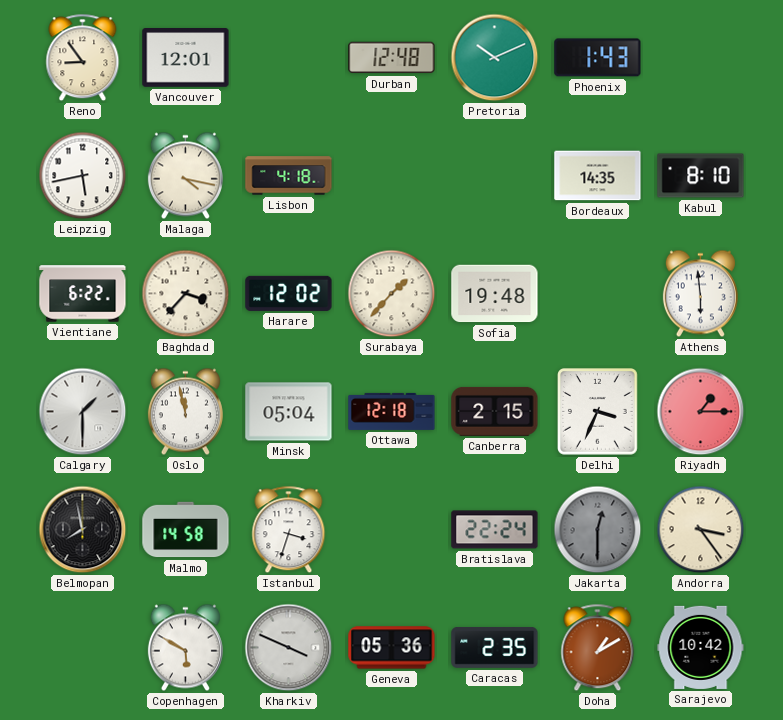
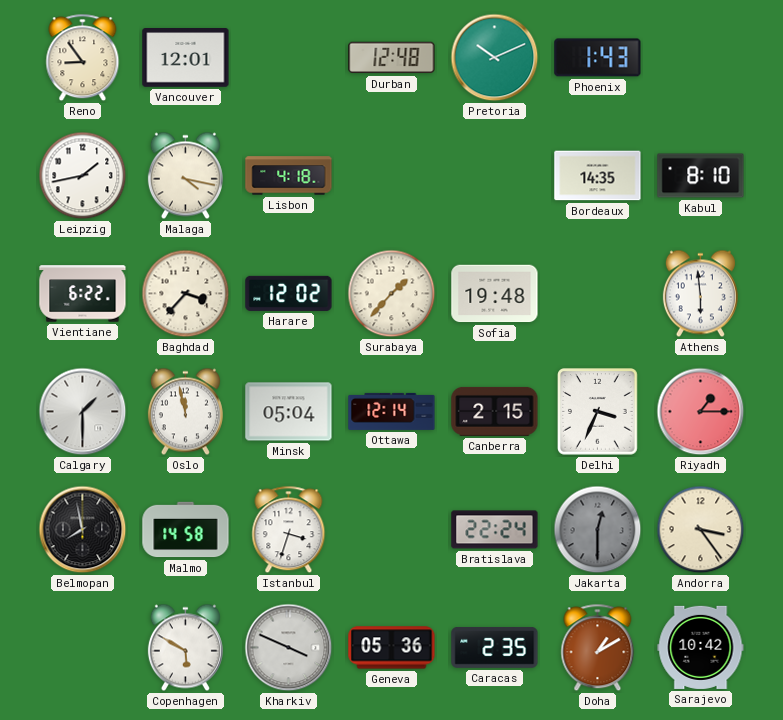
Leipzig: 5:43 -> 1:43 (83, 176)
Ottawa: 12:18 -> 12:14 (392, 411)
